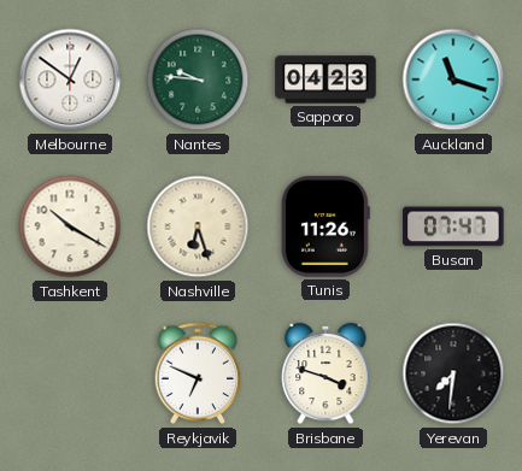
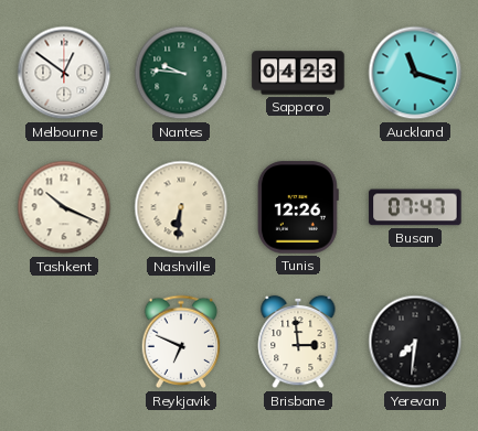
Tashkent: 10:20 -> 10:19 (64, 207)
Nashville: 6:27 -> 6:31 (181, 207)
Tunis: 11:26 -> 12:26 (298, 207)
Brisbane: 3:48 -> 2:59 (298, 342)
